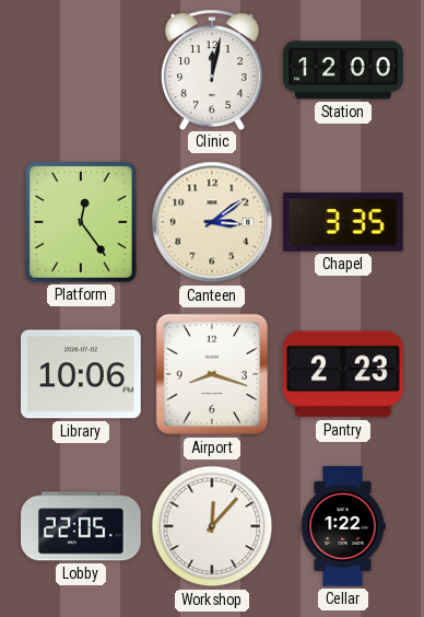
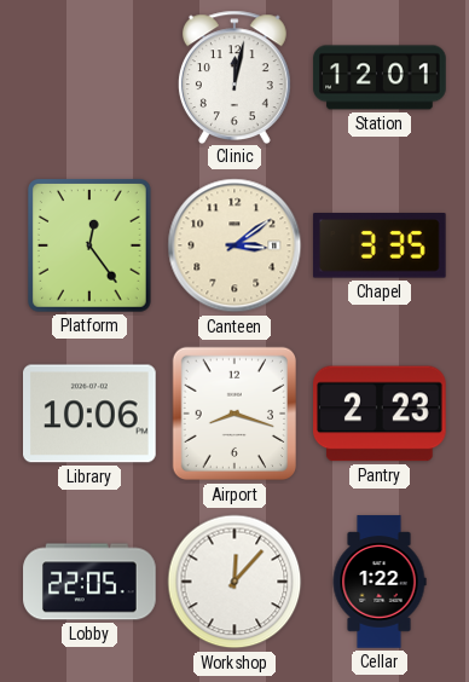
Station: 12:00 -> 12:01 (380, 77)
